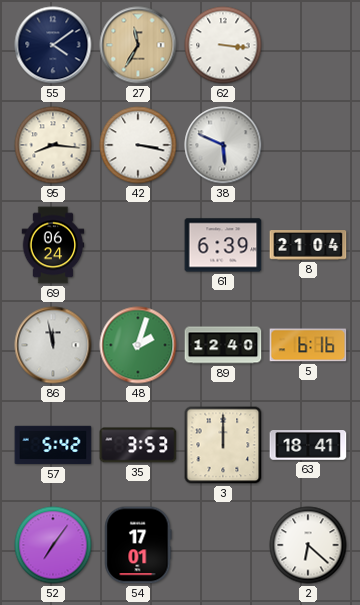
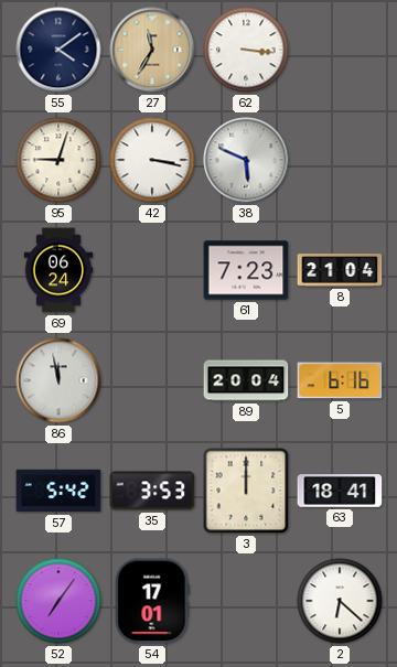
95: 8:16 -> 9:03 (58, 160)
61: 6:39 -> 7:23 (246, 270)
48: 2:03 -> none (138, 345)
89: 12:40 -> 20:04 (246, 380)
